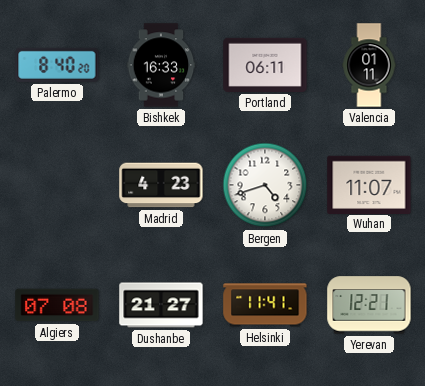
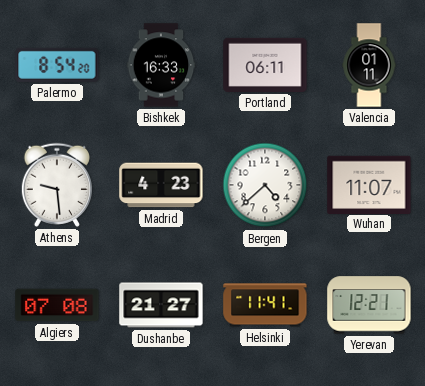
Palermo: 8:40 -> 8:54 (57, 65)
Athens: none -> 9:29 (57, 185)
Bergen: 4:42 -> 4:38 (265, 185)
